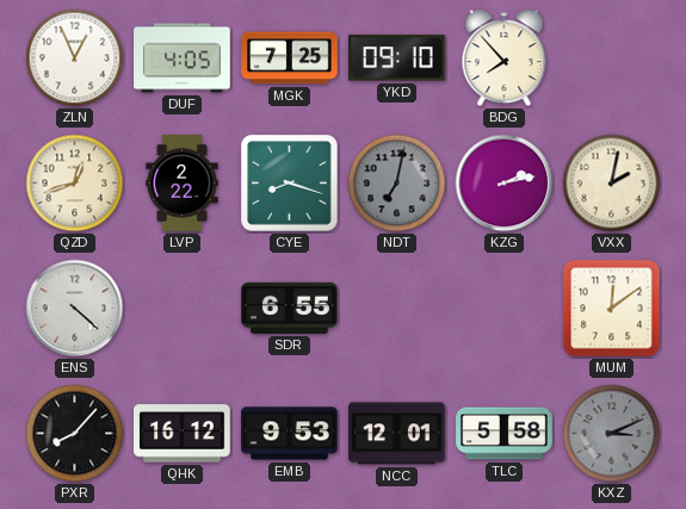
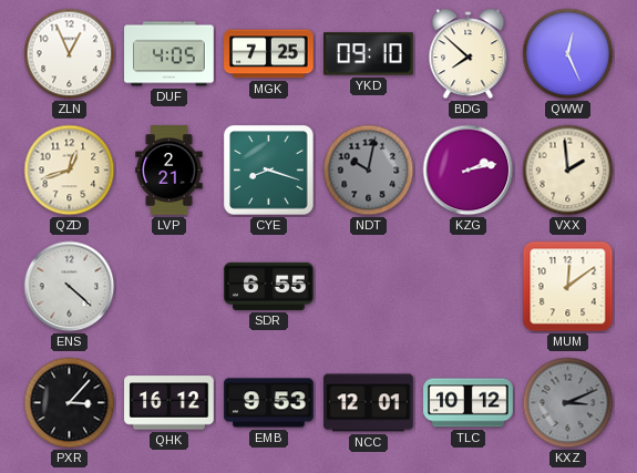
BDG: 7:53 -> 7:52 (469, 54)
QWW: none -> 12:26 (568, 54)
LVP: 2:22 -> 2:21 (169, 171)
NDT: 7:02 -> 10:02 (369, 171)
VXX: 2:02 -> 1:59 (568, 171)
PXR: 8:07 -> 3:07 (70, 403)
TLC: 5:58 -> 10:12 (469, 403)
